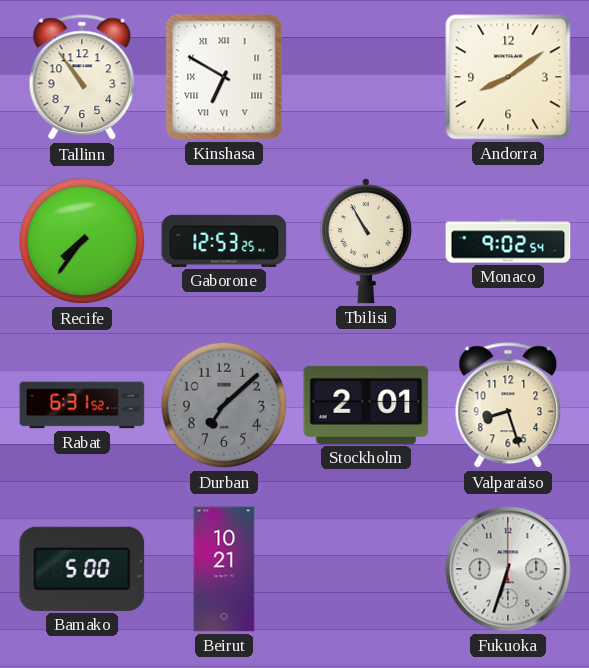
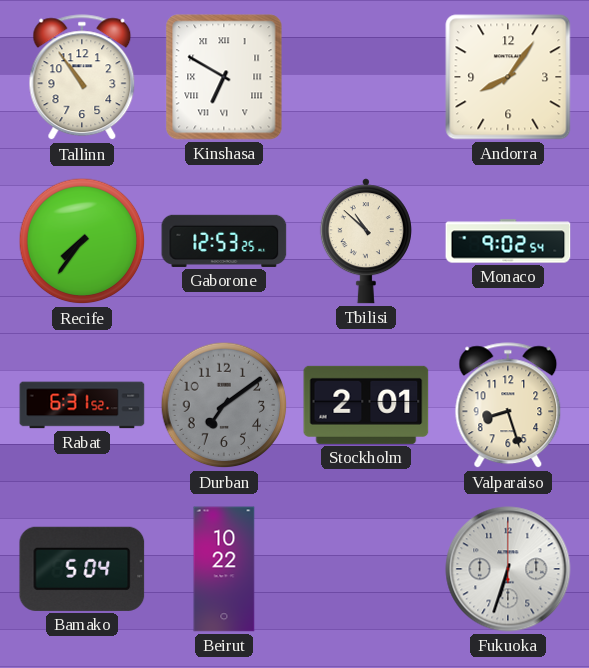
Andorra: 8:09 -> 8:06 (508, 77)
Tbilisi: 10:55 -> 10:52 (366, 241)
Durban: 7:08 -> 7:09 (224, 405)
Bamako: 5:00 -> 5:04 (82, 569)
Beirut: 10:21 -> 10:22 (224, 569)
